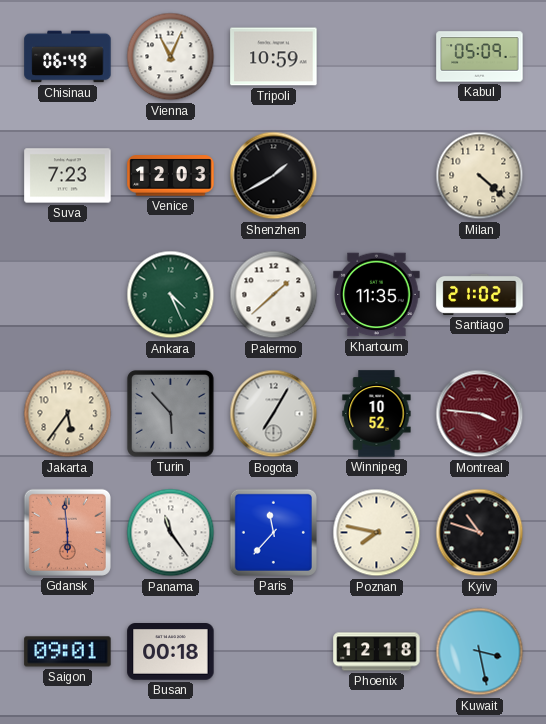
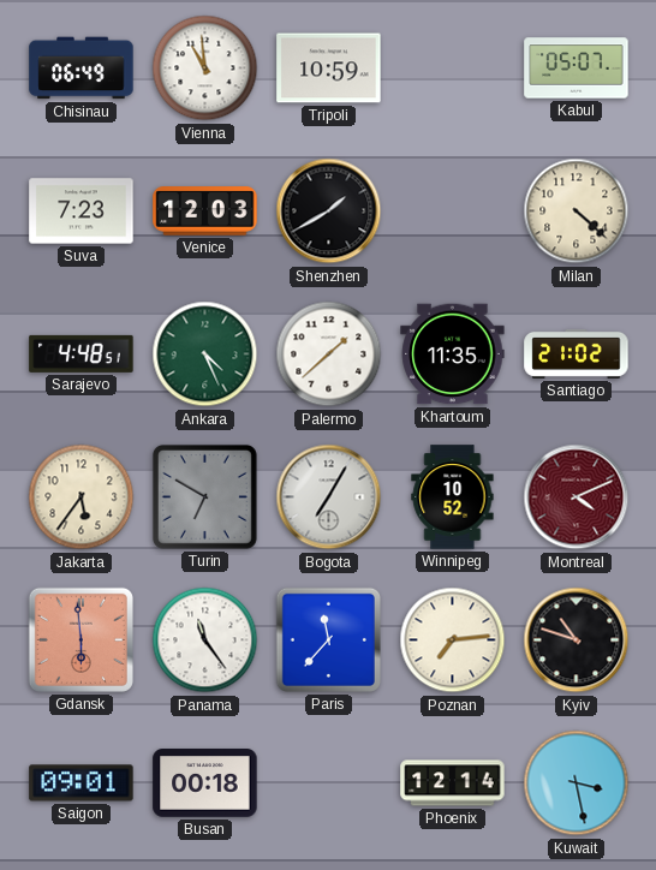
Vienna: 11:04 -> 10:59 (205, 68)
Kabul: 05:09 -> 05:07 (577, 68)
Sarajevo: none -> 4:48 (82, 353)
Turin: 5:53 -> 6:50 (204, 496)
Montreal: 3:46 -> 4:11 (577, 497)
Poznan: 7:47 -> 7:14 (453, 640)
Phoenix: 12:18 -> 12:14 (453, 783)
